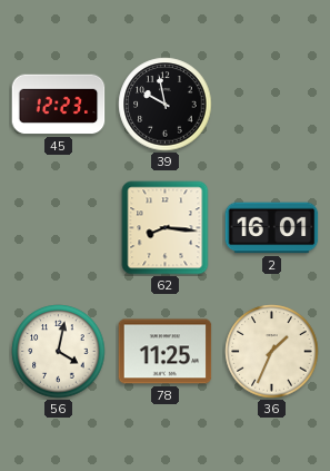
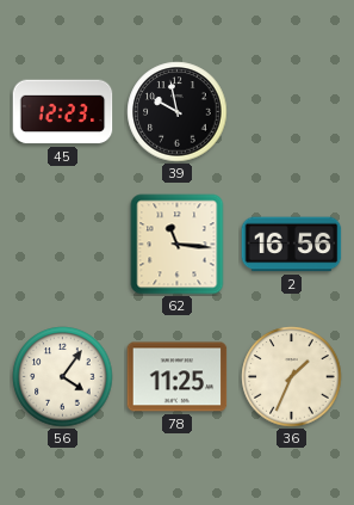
62: 8:16 -> 11:16 (178, 245)
2: 16:01 -> 16:56 (292, 245)
56: 4:02 -> 4:06 (63, 377)
